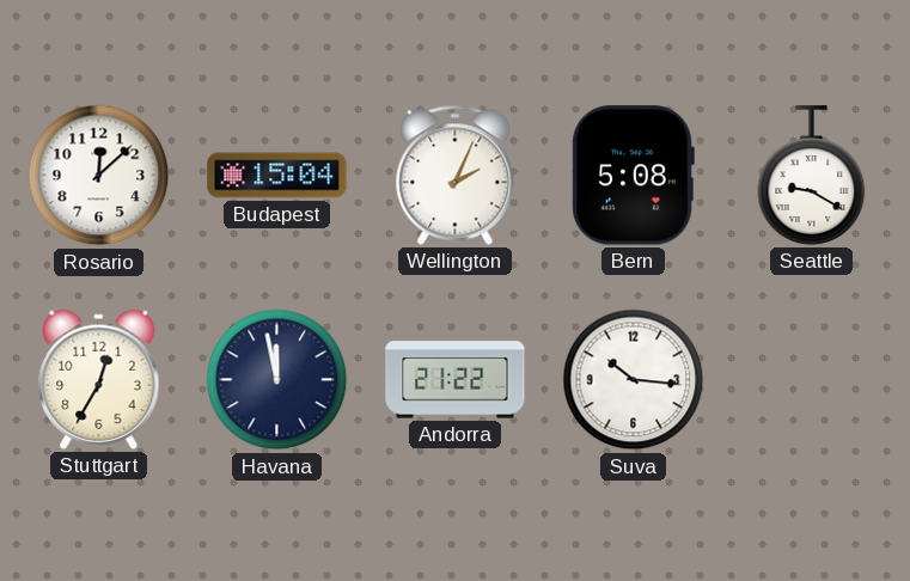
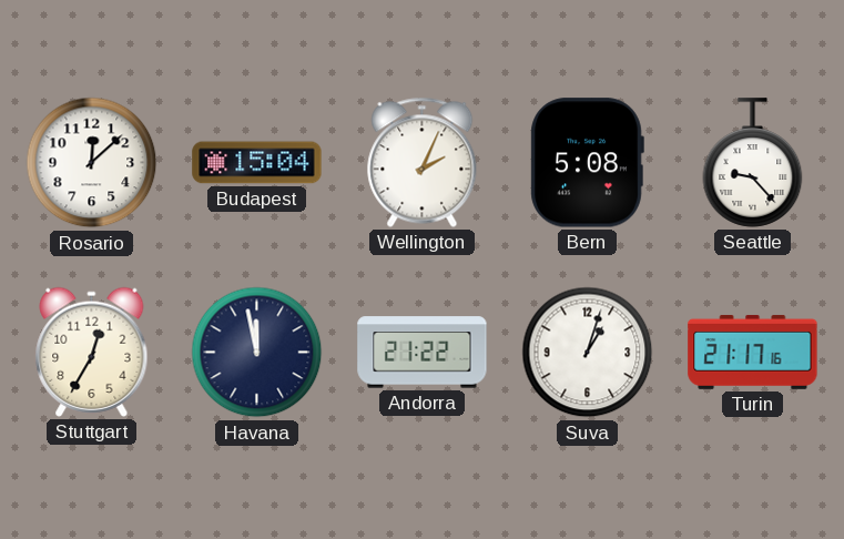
Seattle: 9:20 -> 9:23 (753, 163)
Suva: 10:16 -> 1:03 (588, 353)
Turin: none -> 21:17 (753, 352)
